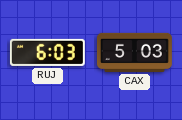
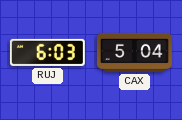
CAX: 5:03 -> 5:04 (134, 52)
